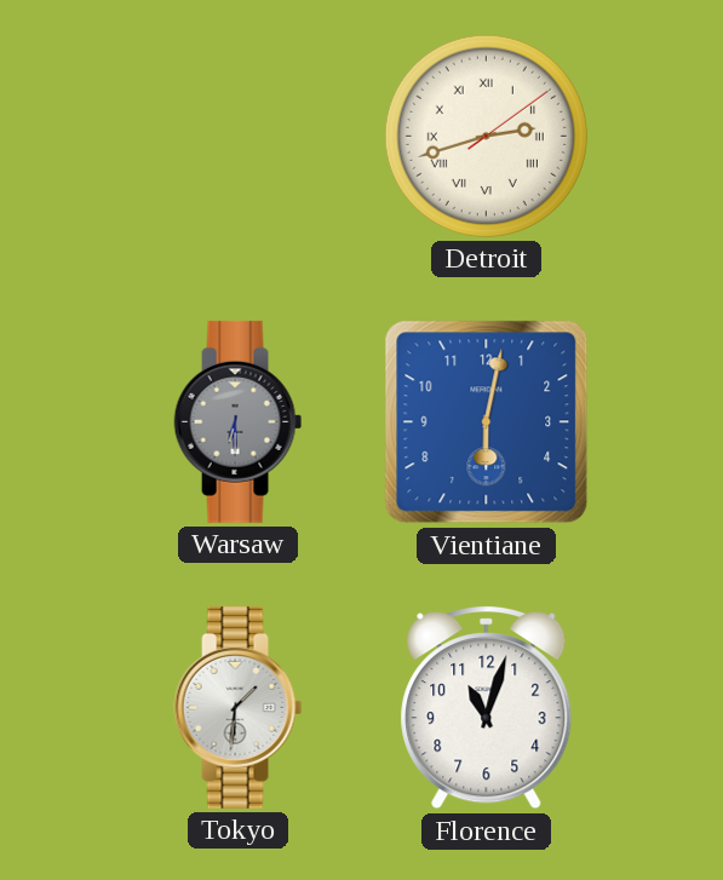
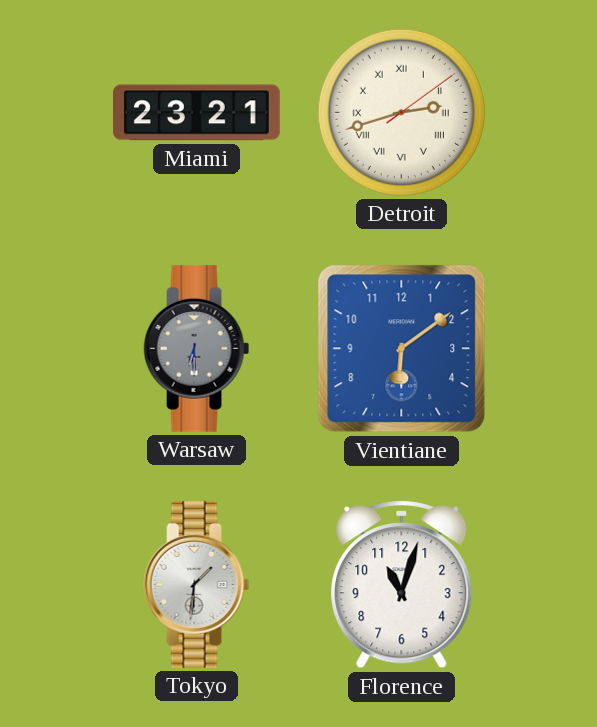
Miami: none -> 23:21 (196, 113)
Vientiane: 6:02 -> 6:09 (402, 349)
